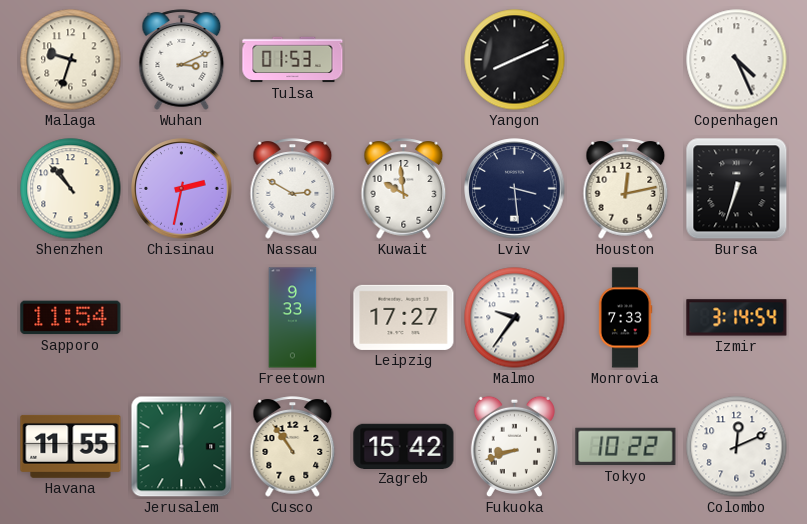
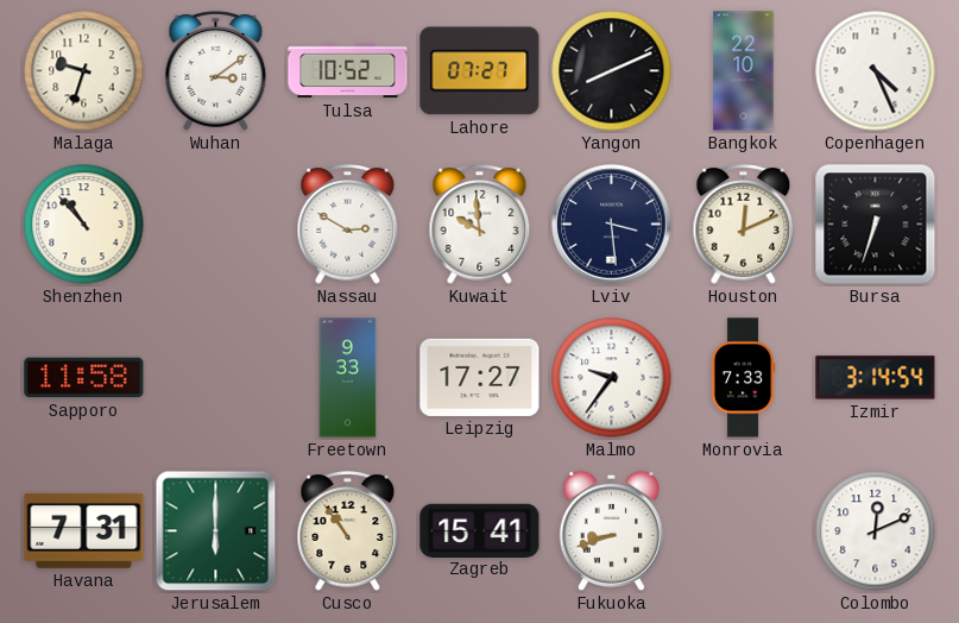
Wuhan: 3:11 -> 3:09 (216, 71)
Tulsa: 01:53 -> 10:52 (348, 71)
Lahore: none -> 07:27 (480, 71)
Bangkok: none -> 22:10 (744, 71)
Chisinau: 2:32 -> none (182, 189)
Houston: 12:13 -> 12:11 (744, 225)
Sapporo: 11:54 -> 11:58 (84, 378)
Havana: 11:55 -> 7:31 (84, 530)
Zagreb: 15:42 -> 15:41 (480, 530)
Tokyo: 10:22 -> none (626, 447)
